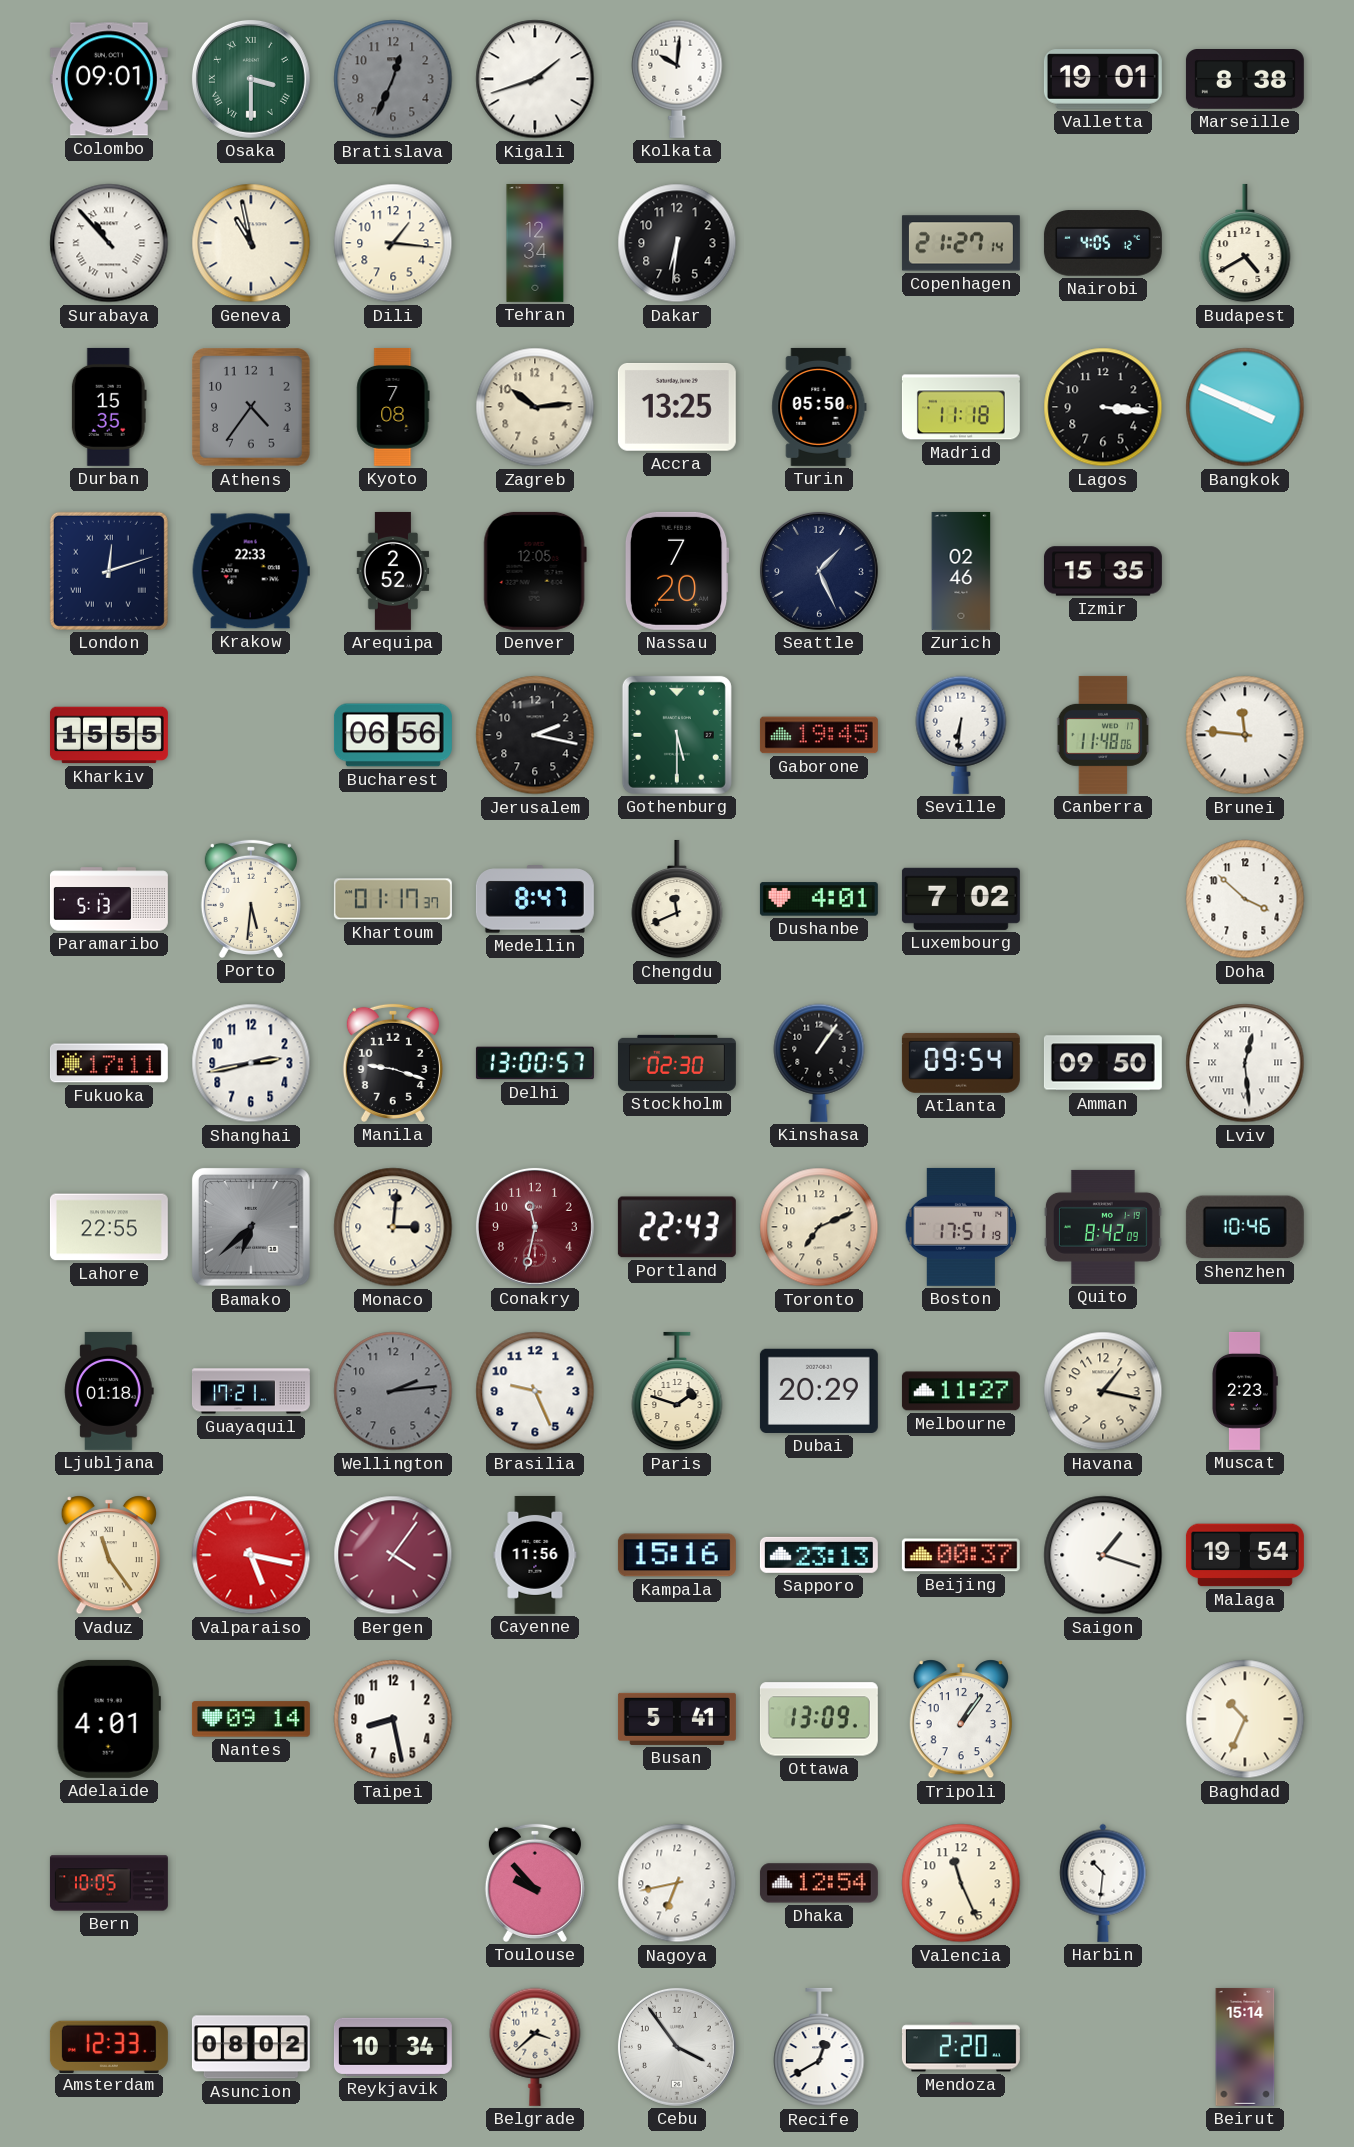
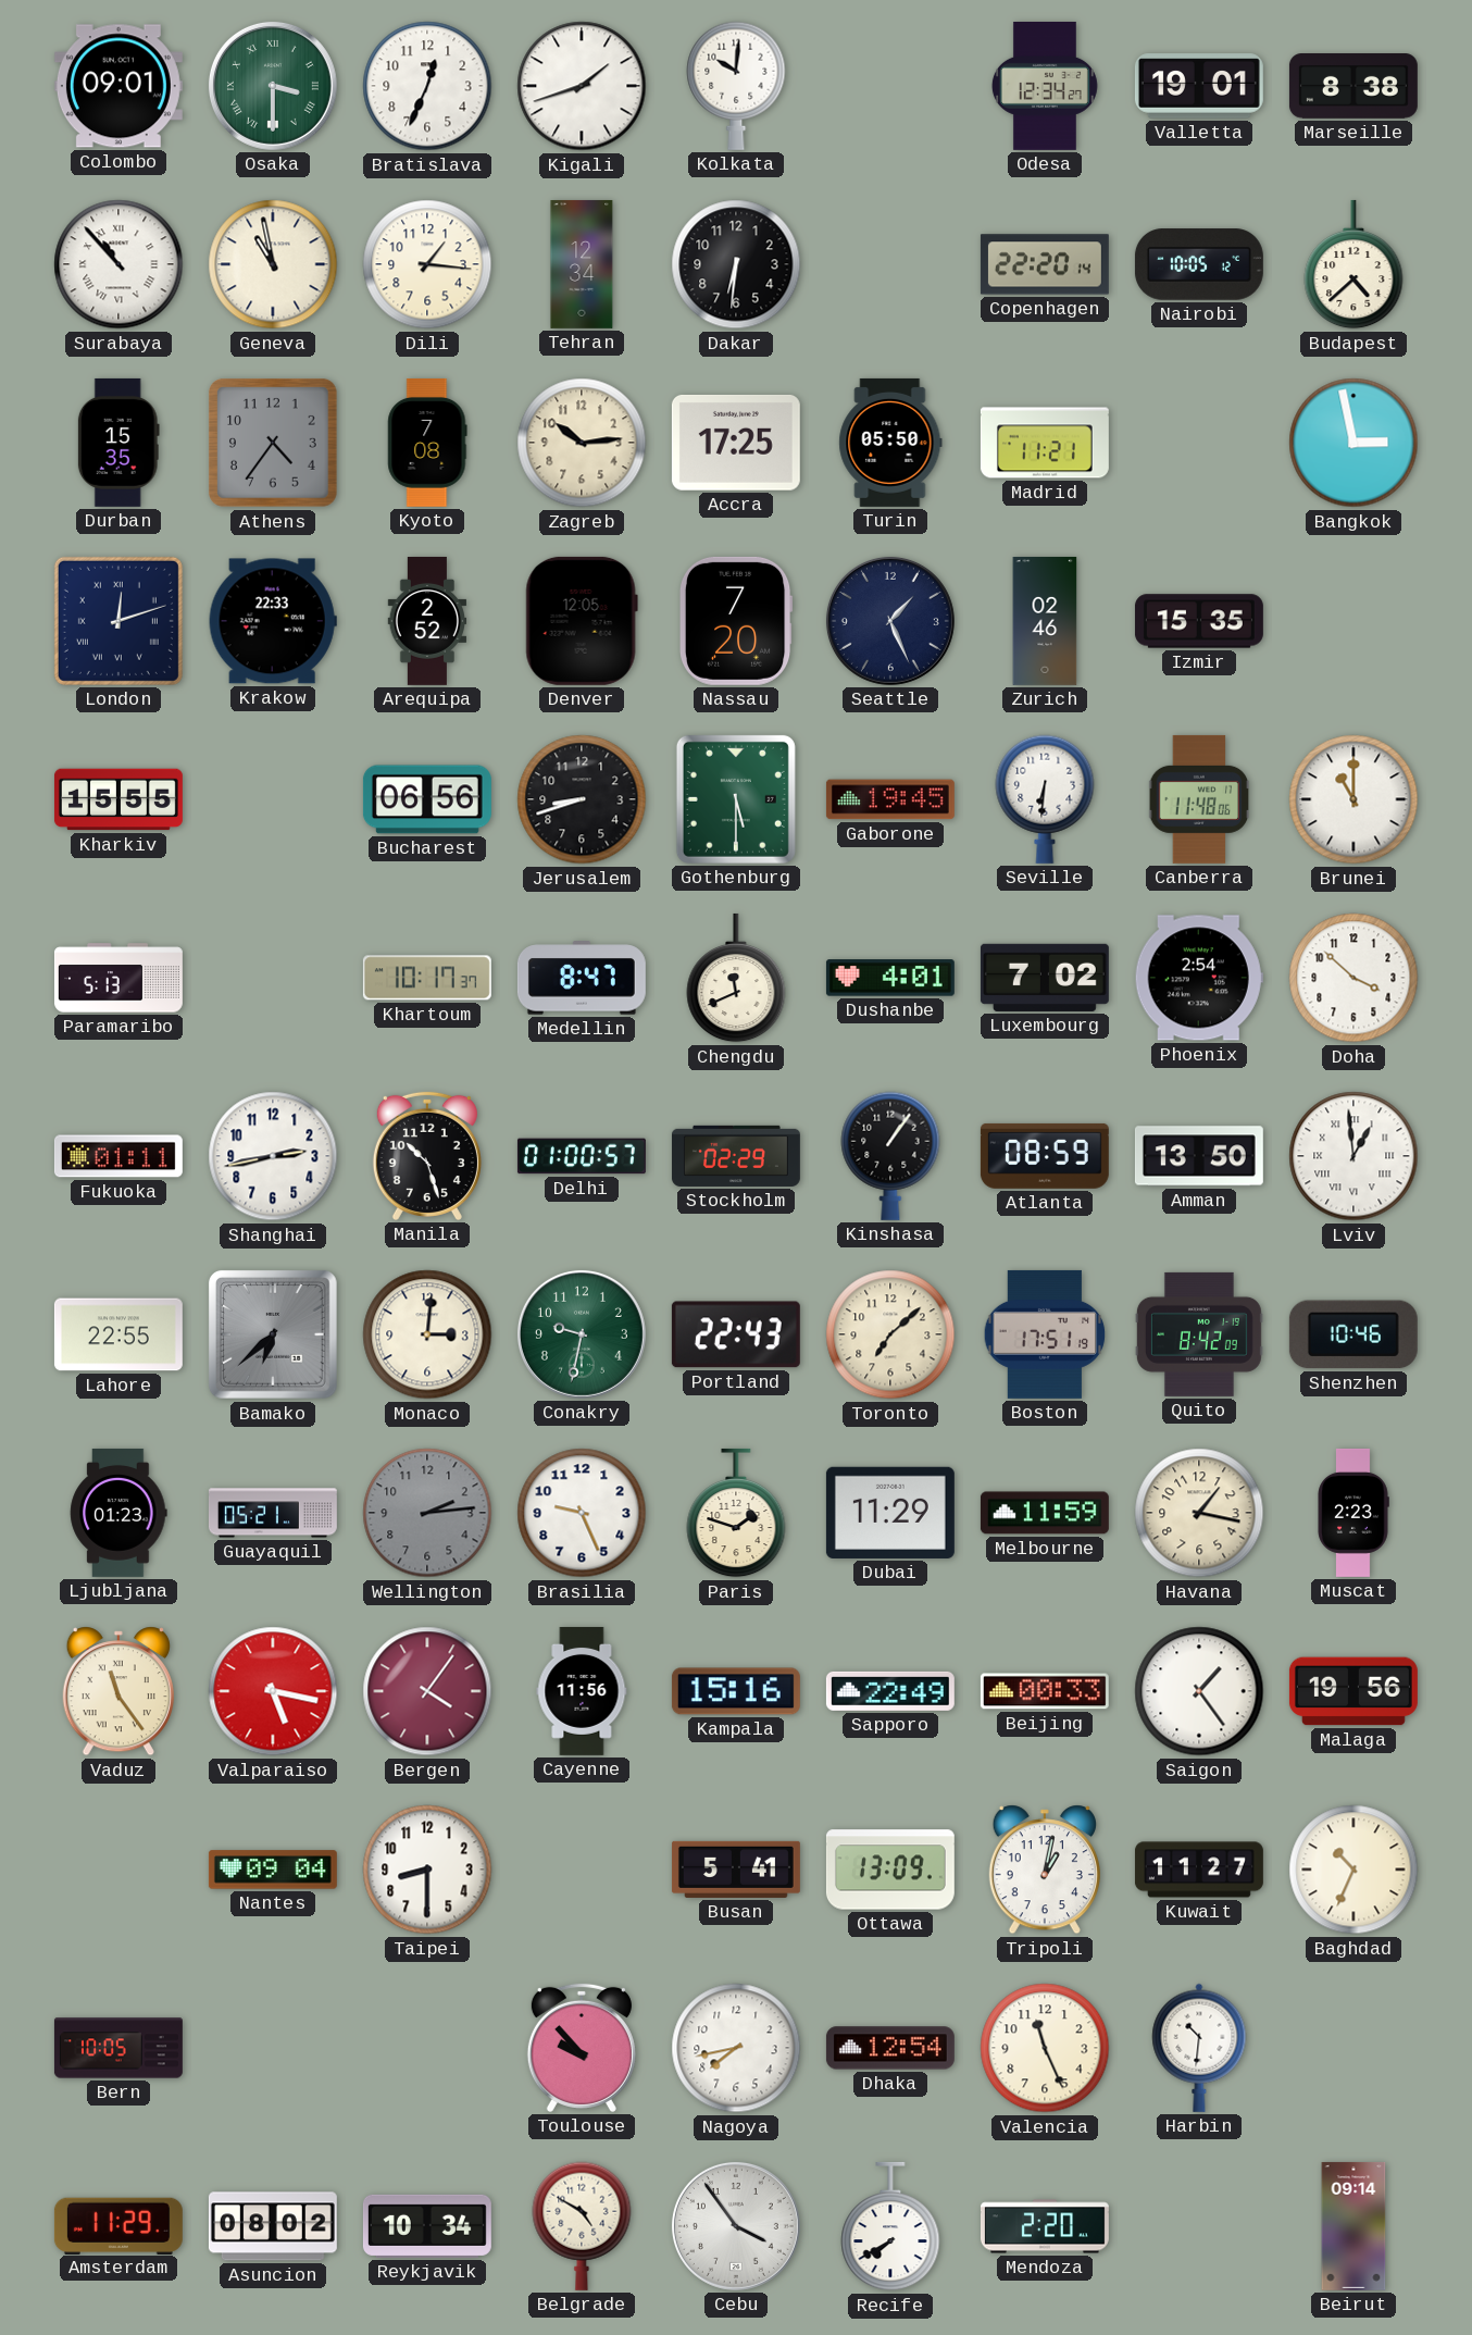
Bratislava dial: grey -> white (427, 86)
Odesa: none -> 12:34 (1045, 86)
Copenhagen: 21:27 -> 22:20 (1045, 264)
Nairobi: 4:05 -> 10:05 (1199, 264)
Budapest: 4:40 -> 4:38 (1354, 264)
Accra: 13:25 -> 17:25 (736, 443)
Madrid: 11:18 -> 11:21 (1045, 443)
Lagos: 3:16 -> none (1103, 407)
Bangkok: 3:49 -> 2:58 (1354, 443)
Jerusalem: 2:17 -> 8:42 (582, 799)
Brunei: 11:46 -> 11:00 (1354, 799)
Porto: 5:31 -> none (251, 899)
Khartoum: 01:17 -> 10:17 (427, 978)
Phoenix: none -> 2:54 (1199, 978)
Fukuoka: 17:11 -> 01:11 (118, 1156)
Manila: 9:18 -> 10:27 (427, 1156)
Delhi: 13:00 -> 01:00 (582, 1156)
Stockholm: 02:30 -> 02:29 (736, 1156)
Atlanta: 09:54 -> 08:59 (1045, 1156)
Amman: 09:50 -> 13:50 (1199, 1156)
Lviv: 12:29 -> 12:59 (1354, 1156)
Conakry: 11:32 -> 9:32 (582, 1334)
Conakry dial: burgundy -> green (582, 1334)
Toronto: 7:11 -> 7:08 (890, 1334)
Ljubljana: 01:18 -> 01:23 (118, 1513)
Guayaquil: 17:21 -> 05:21 (273, 1513)
Dubai: 20:29 -> 11:29 (890, 1513)
Melbourne: 11:27 -> 11:59 (1045, 1513)
Sapporo: 23:13 -> 22:49 (890, 1691)
Beijing: 00:37 -> 00:33 (1045, 1691)
Saigon: 1:18 -> 1:24 (1199, 1691)
Malaga: 19:54 -> 19:56 (1354, 1691)
Adelaide: 4:01 -> none (109, 1719)
Nantes: 09:14 -> 09:04 (273, 1870)
Taipei: 8:28 -> 8:30 (427, 1870)
Tripoli: 1:06 -> 1:02 (1045, 1870)
Kuwait: none -> 11:27 (1199, 1870)
Nagoya: 6:43 -> 7:43 (736, 2048)
Amsterdam: 12:33 -> 11:29 (118, 2225)
Belgrade: 3:38 -> 4:50 (582, 2226)
Recife: 12:40 -> 7:40 (890, 2226)
Beirut: 15:14 -> 09:14 (1354, 2226)
